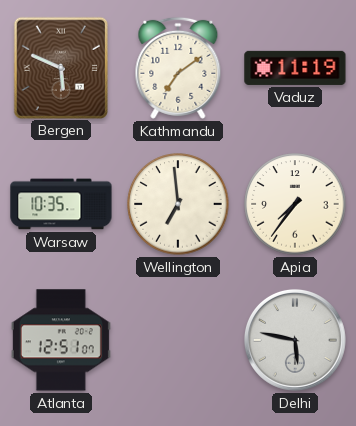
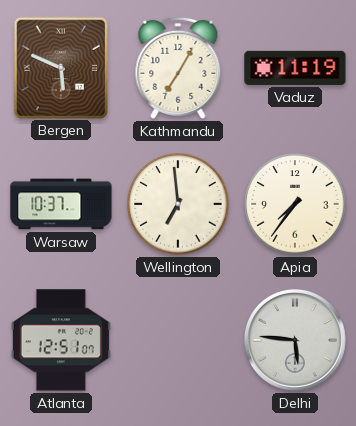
Kathmandu: 7:09 -> 7:05 (178, 68)
Warsaw: 10:35 -> 10:37 (61, 204)
Delhi: 5:47 -> 5:46 (295, 340)
